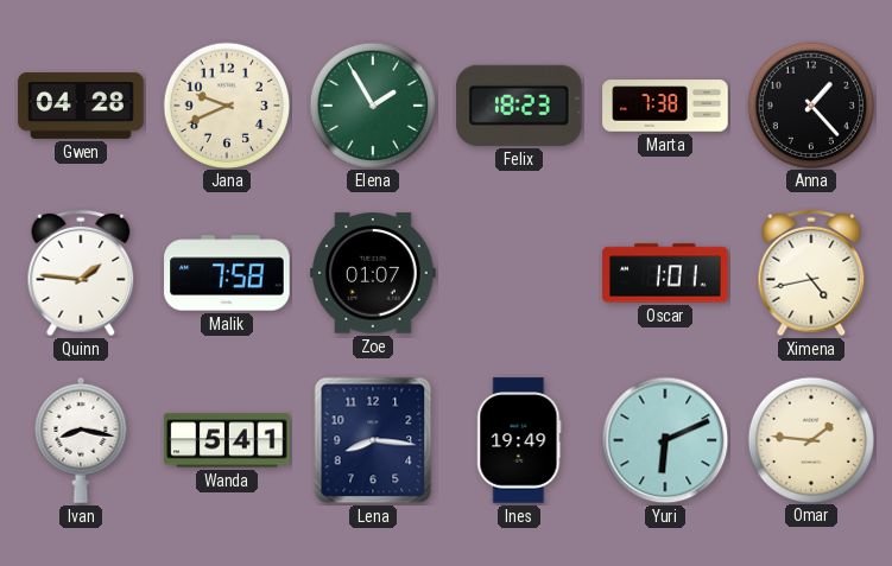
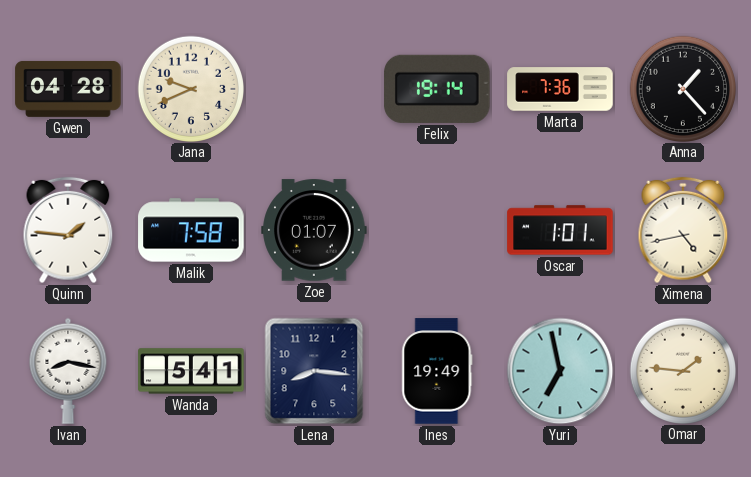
Elena: 1:55 -> none (372, 104)
Felix: 18:23 -> 19:14 (437, 89)
Marta: 7:38 -> 7:36 (560, 89)
Yuri: 6:11 -> 6:58 (560, 371)
